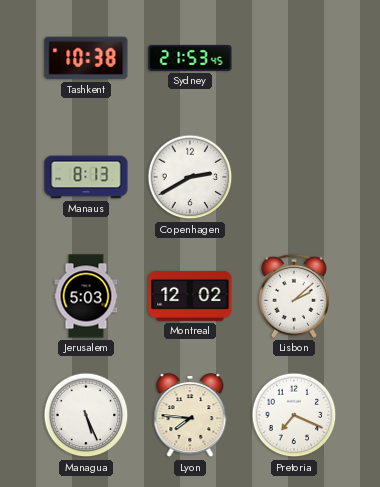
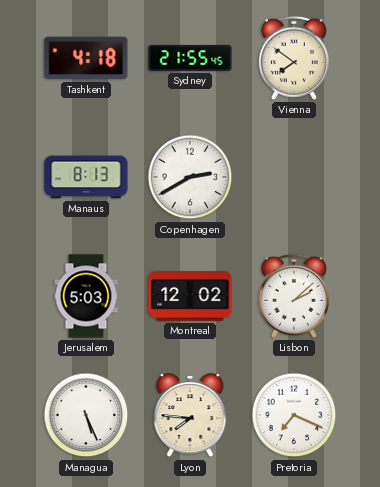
Tashkent: 10:38 -> 4:18 (86, 58)
Sydney: 21:53 -> 21:55 (190, 58)
Vienna: none -> 7:51 (294, 58)
